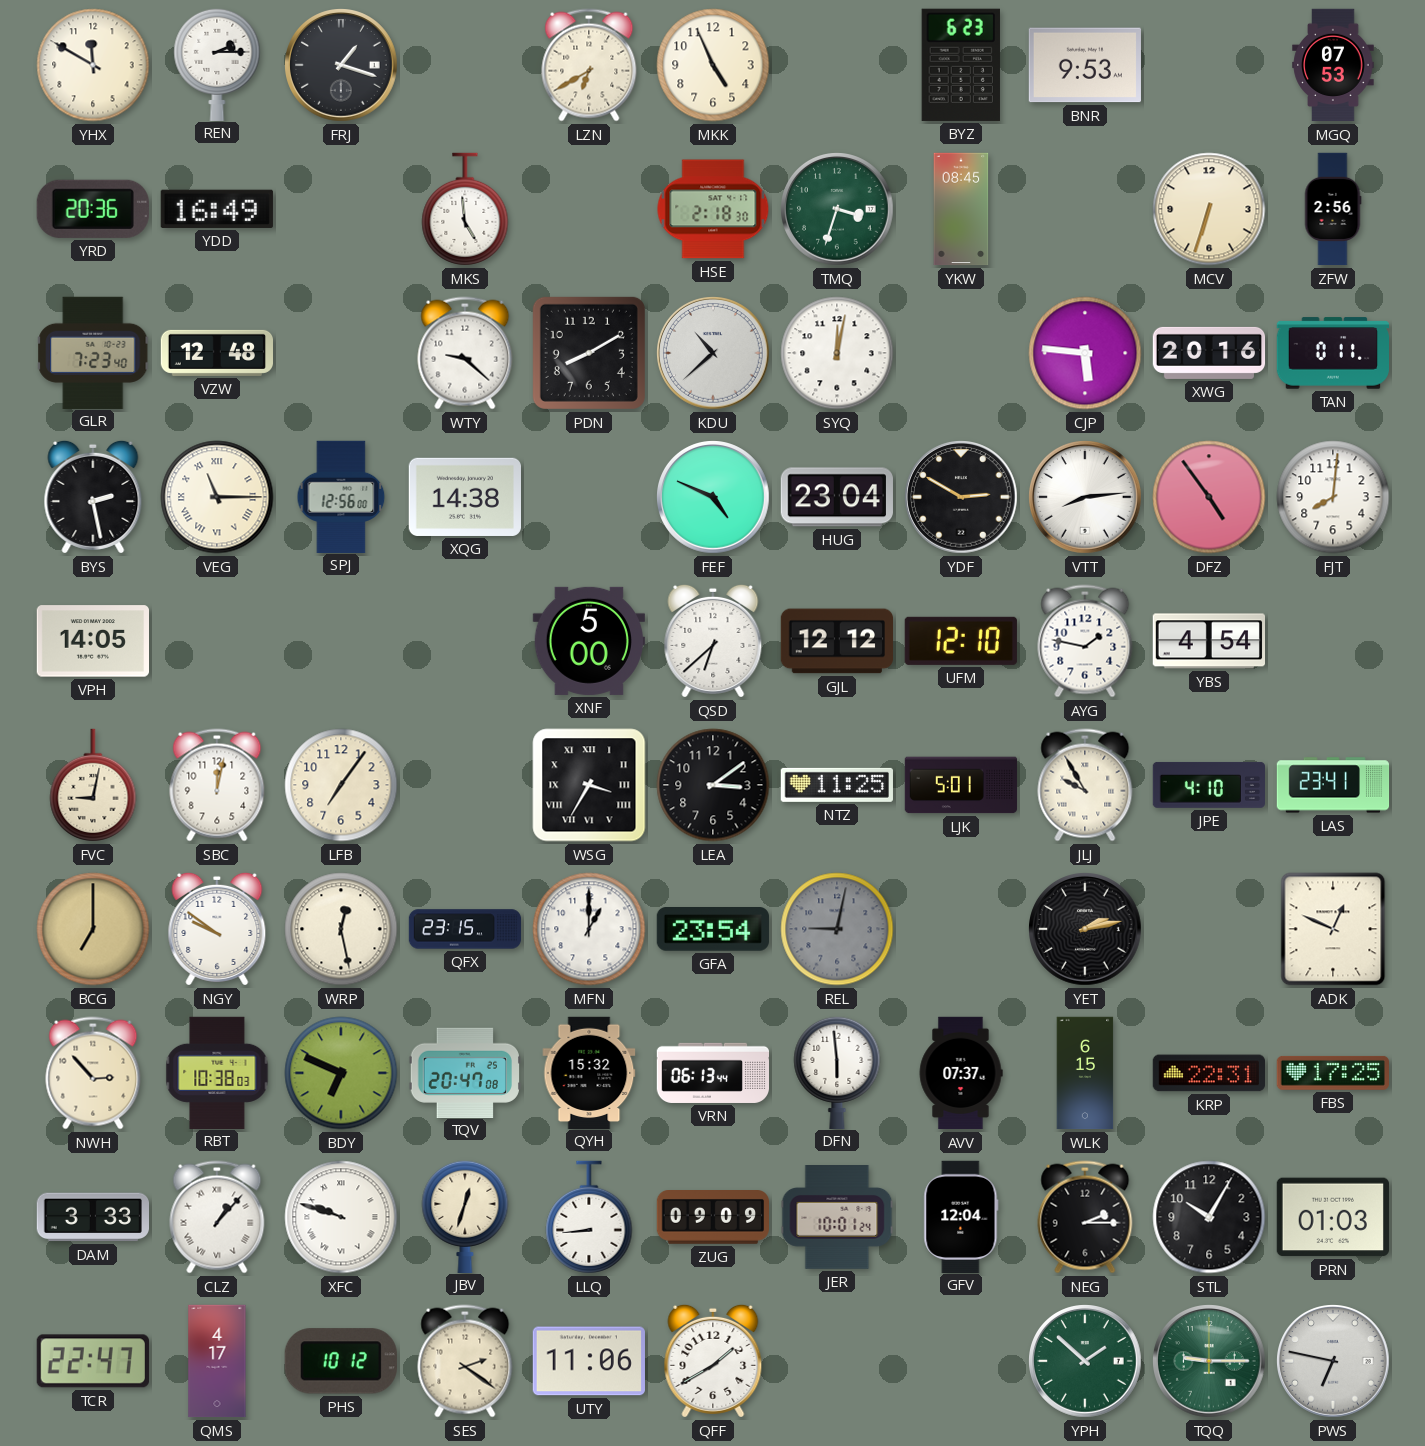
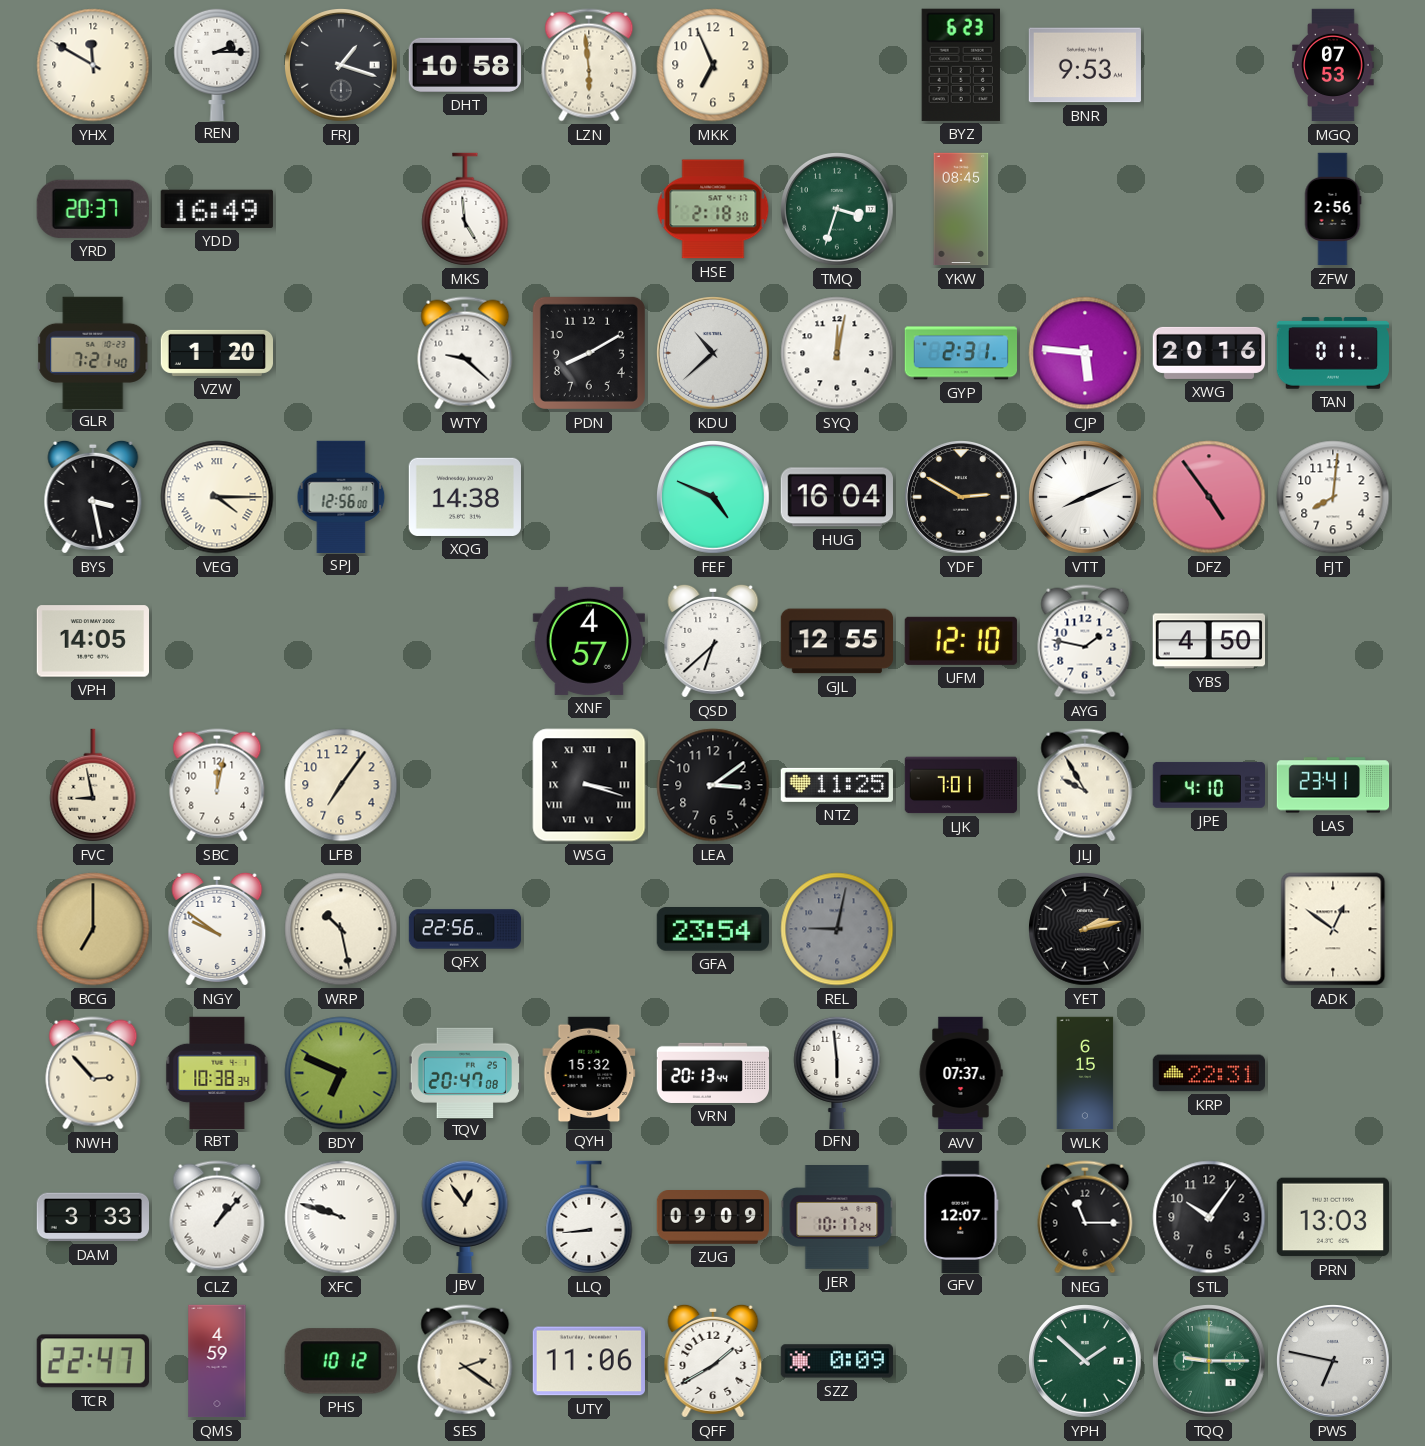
DHT: none -> 10:58 (464, 65)
LZN: 6:40 -> 5:59 (589, 65)
MKK: 4:56 -> 6:56 (713, 65)
YRD: 20:36 -> 20:37 (93, 209)
MCV: 6:33 -> none (1209, 209)
GLR: 7:23 -> 7:21 (94, 352)
VZW: 12:48 -> 1:20 (216, 353)
GYP: none -> 2:31 (960, 353)
BYS: 2:28 -> 3:28 (93, 497)
VEG: 11:15 -> 4:15 (217, 497)
HUG: 23:04 -> 16:04 (837, 497)
VTT: 8:14 -> 8:11 (1086, 498)
XNF: 5:00 -> 4:57 (588, 641)
GJL: 12:12 -> 12:55 (836, 641)
YBS: 4:54 -> 4:50 (1208, 641)
FVC: 9:02 -> 8:58 (93, 785)
WSG: 3:35 -> 3:18 (589, 785)
LJK: 5:01 -> 7:01 (961, 785)
WRP: 12:28 -> 10:28 (341, 929)
QFX: 23:15 -> 22:56 (465, 929)
MFN: 1:00 -> none (589, 929)
ADK: 12:49 -> 12:51 (1333, 929)
RBT: 10:38:03 -> 10:38:34 (217, 1072)
VRN: 06:13 -> 20:13 (712, 1073)
FBS: 17:25 -> none (1333, 1073)
JBV: 12:33 -> 12:54 (465, 1216)
JER: 10:01 -> 10:17 (837, 1218)
GFV: 12:04 -> 12:07 (961, 1216)
NEG: 2:15 -> 11:15 (1085, 1217)
STL: 10:05 -> 10:06 (1209, 1217)
PRN: 01:03 -> 13:03 (1333, 1217)
QMS: 4:17 -> 4:59 (217, 1361)
SZZ: none -> 0:09 (836, 1361)
